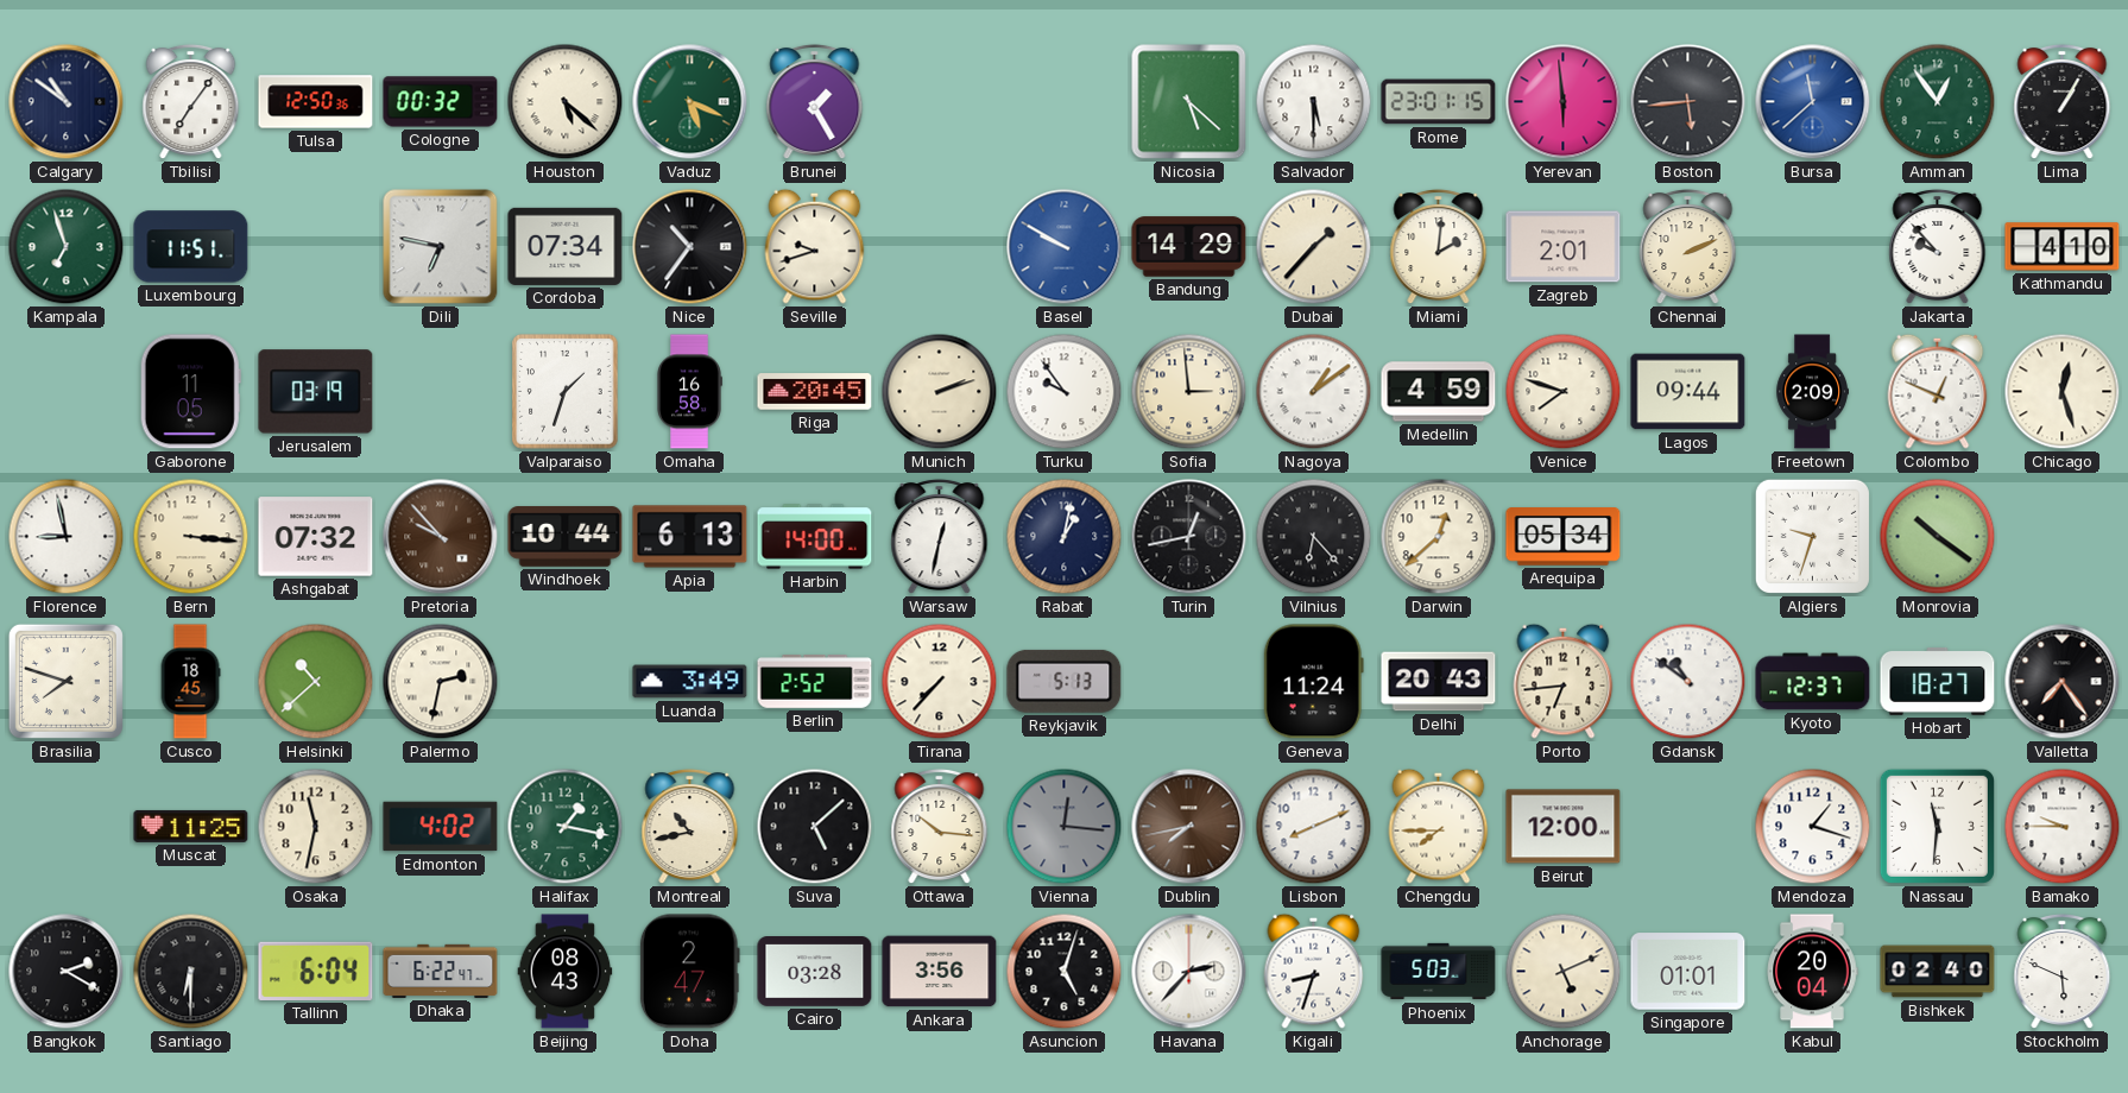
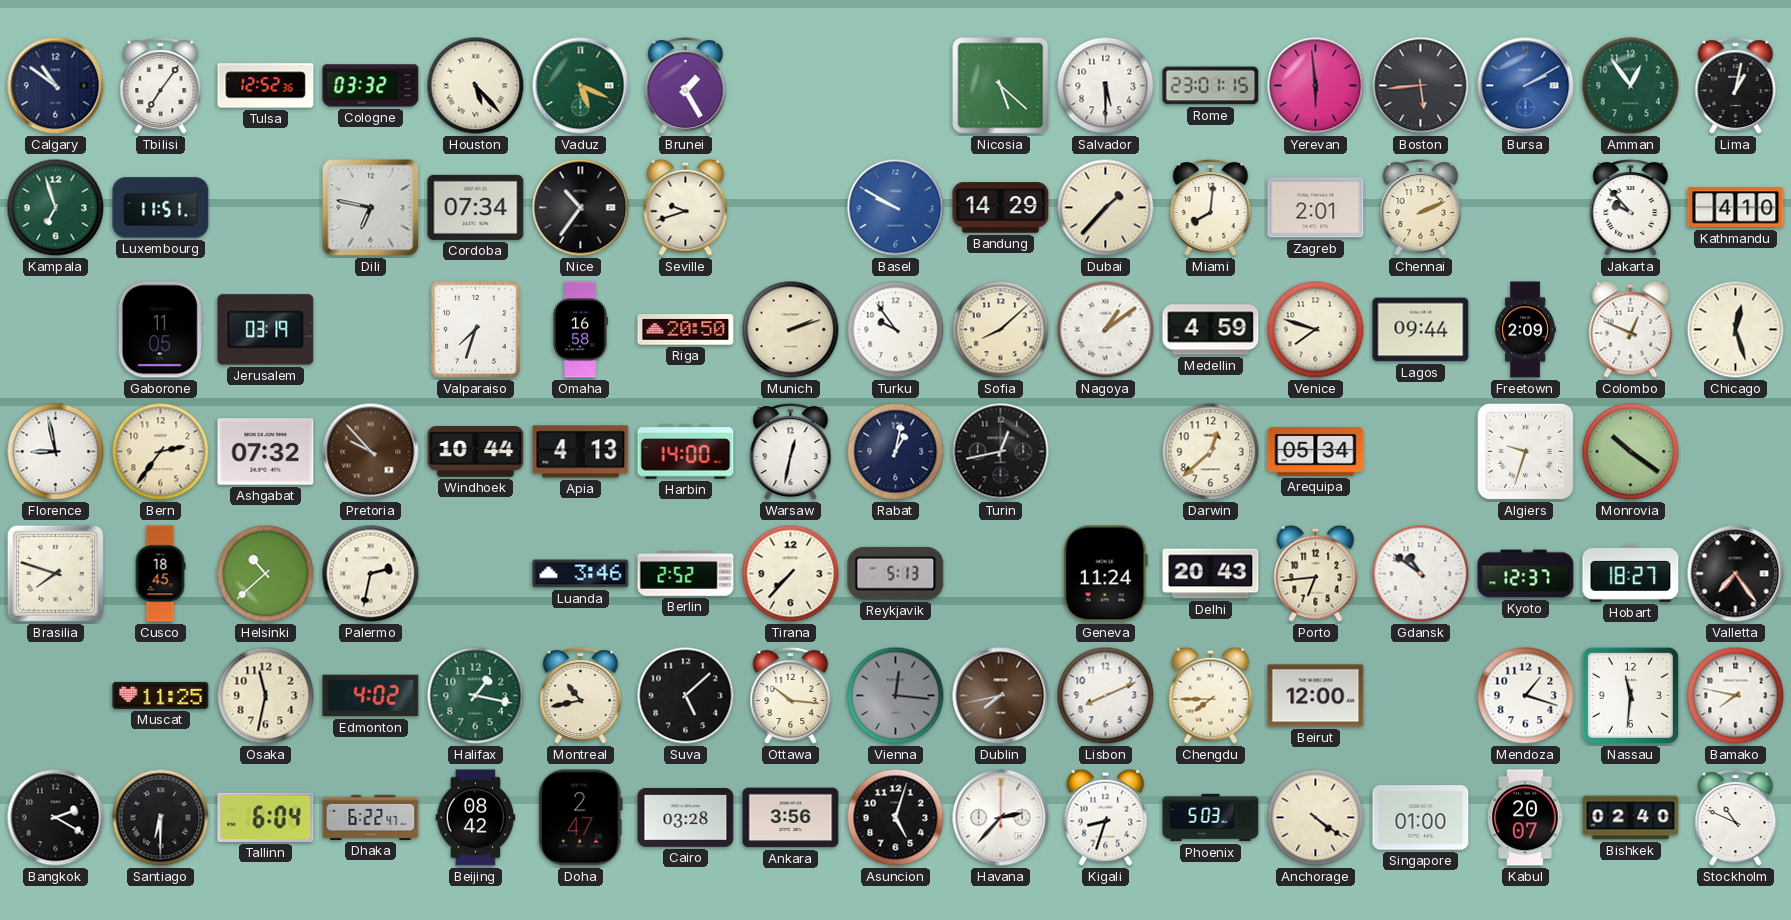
Tulsa: 12:50 -> 12:52 (266, 86)
Cologne: 00:32 -> 03:32 (371, 86)
Houston: 5:22 -> 5:23 (476, 86)
Bursa: 11:38 -> 2:10 (1526, 86)
Lima: 1:05 -> 1:02 (1736, 86)
Miami: 2:01 -> 8:01 (1211, 208)
Valparaiso: 1:33 -> 7:33 (476, 330)
Riga: 20:45 -> 20:50 (686, 330)
Sofia: 2:59 -> 8:08 (1001, 330)
Bern: 3:16 -> 2:36 (161, 452)
Apia: 6:13 -> 4:13 (581, 452)
Vilnius: 6:23 -> none (1314, 537)
Luanda: 3:49 -> 3:46 (581, 574)
Bamako: 9:45 -> 7:47 (1736, 696)
Beijing: 08:43 -> 08:42 (476, 818)
Anchorage: 5:11 -> 4:21 (1316, 818)
Singapore: 01:01 -> 01:00 (1421, 818)
Kabul: 20:04 -> 20:07 (1525, 818)
Stockholm: 5:49 -> 10:49 (1736, 818)
